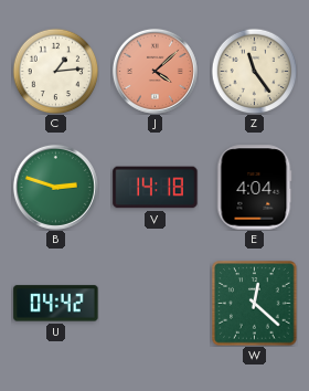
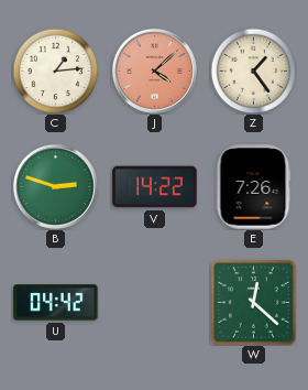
Z: 11:24 -> 1:24 (253, 71)
V: 14:18 -> 14:22 (155, 187)
E: 4:04 -> 7:26 (254, 187)
